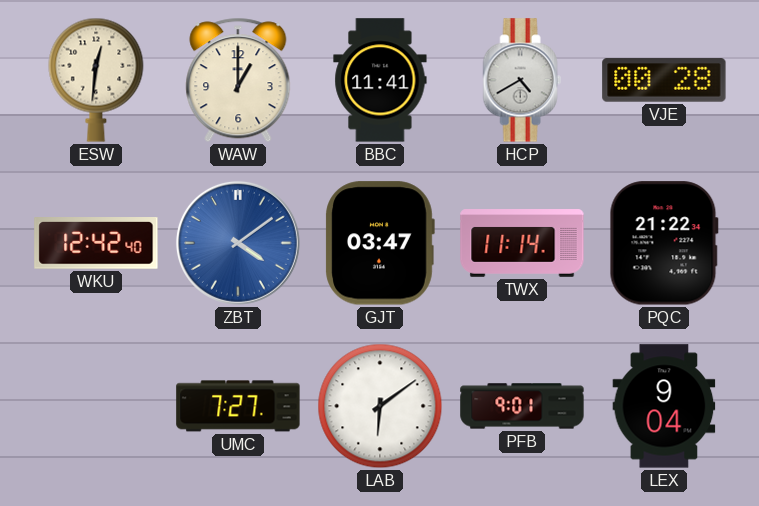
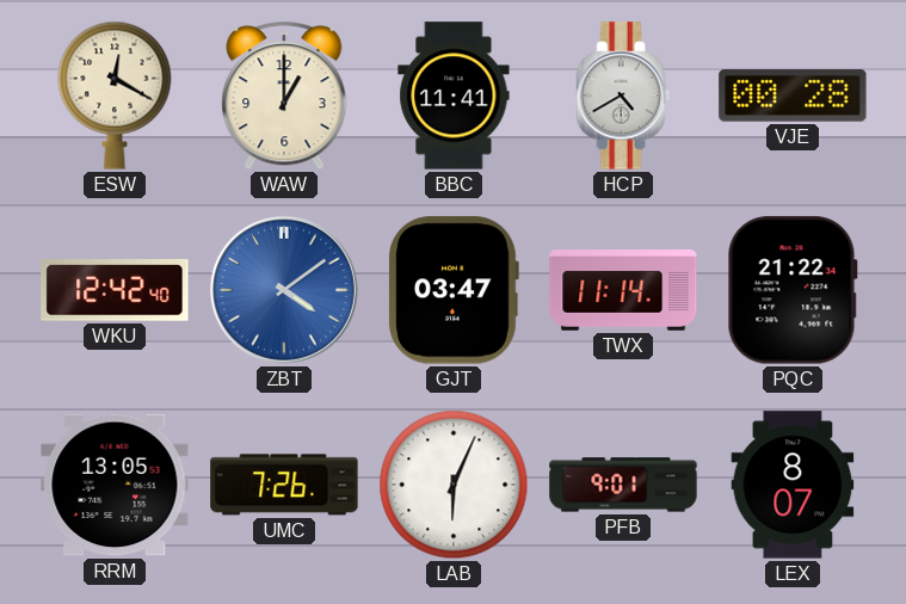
ESW: 12:31 -> 12:20 (115, 95)
RRM: none -> 13:05 (115, 485)
UMC: 7:27 -> 7:26 (284, 485)
LAB: 6:09 -> 6:04 (454, 485)
LEX: 9:04 -> 8:07 (793, 485)
